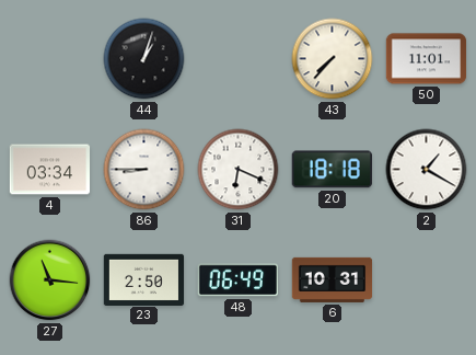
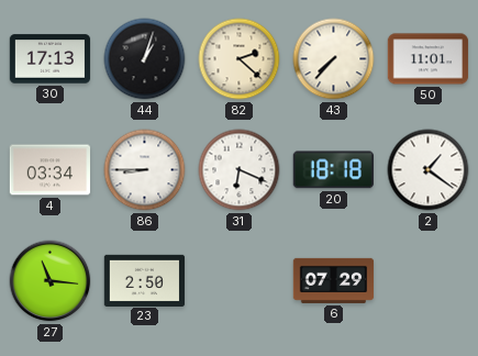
30: none -> 17:13 (51, 59)
82: none -> 2:22 (240, 59)
2: 1:20 -> 1:21 (429, 170)
48: 06:49 -> none (237, 280)
6: 10:31 -> 07:29 (334, 280)
